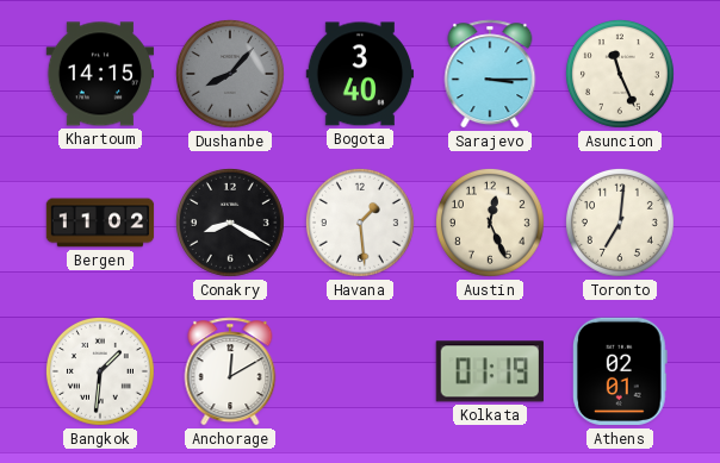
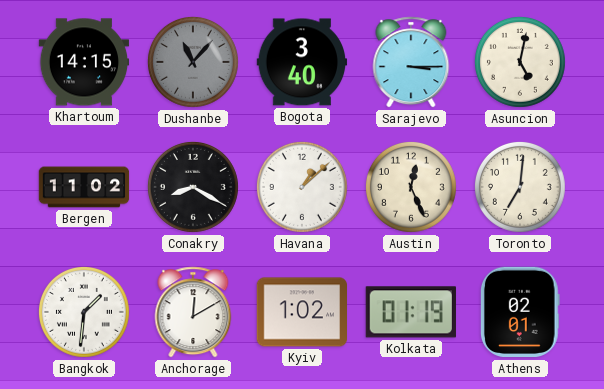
Dushanbe: 8:07 -> 11:07 (193, 62)
Asuncion: 11:26 -> 5:02 (520, 62)
Havana: 1:29 -> 1:08 (302, 187)
Kyiv: none -> 1:02 (302, 312)
